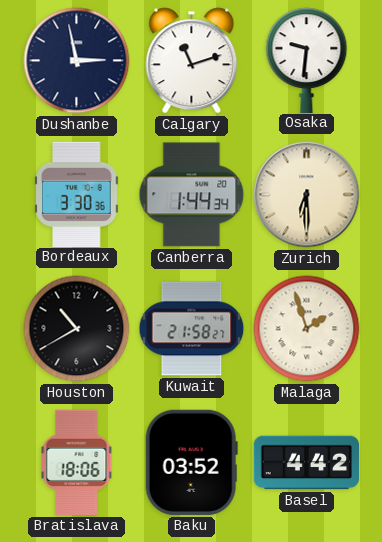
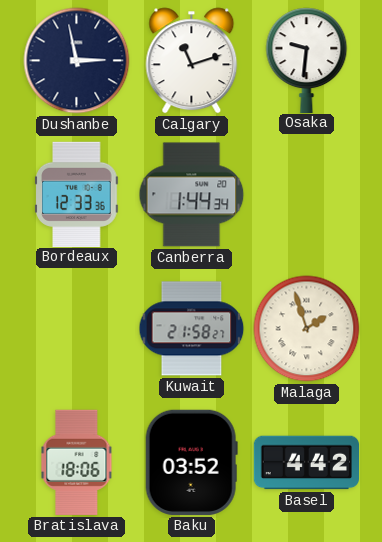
Bordeaux: 3:30 -> 12:33 (77, 194)
Zurich: 6:30 -> none (307, 195)
Houston: 10:40 -> none (77, 329)
